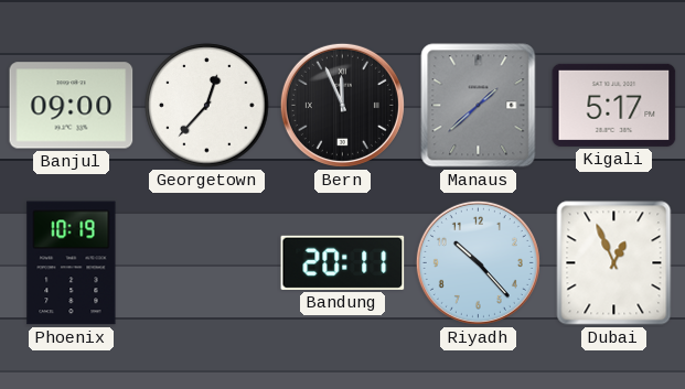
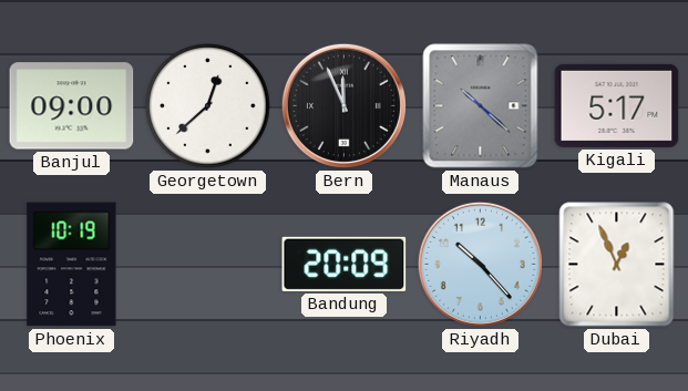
Georgetown: 12:37 -> 12:38 (208, 106)
Manaus: 1:38 -> 10:22 (481, 106)
Bandung: 20:11 -> 20:09 (345, 264)
